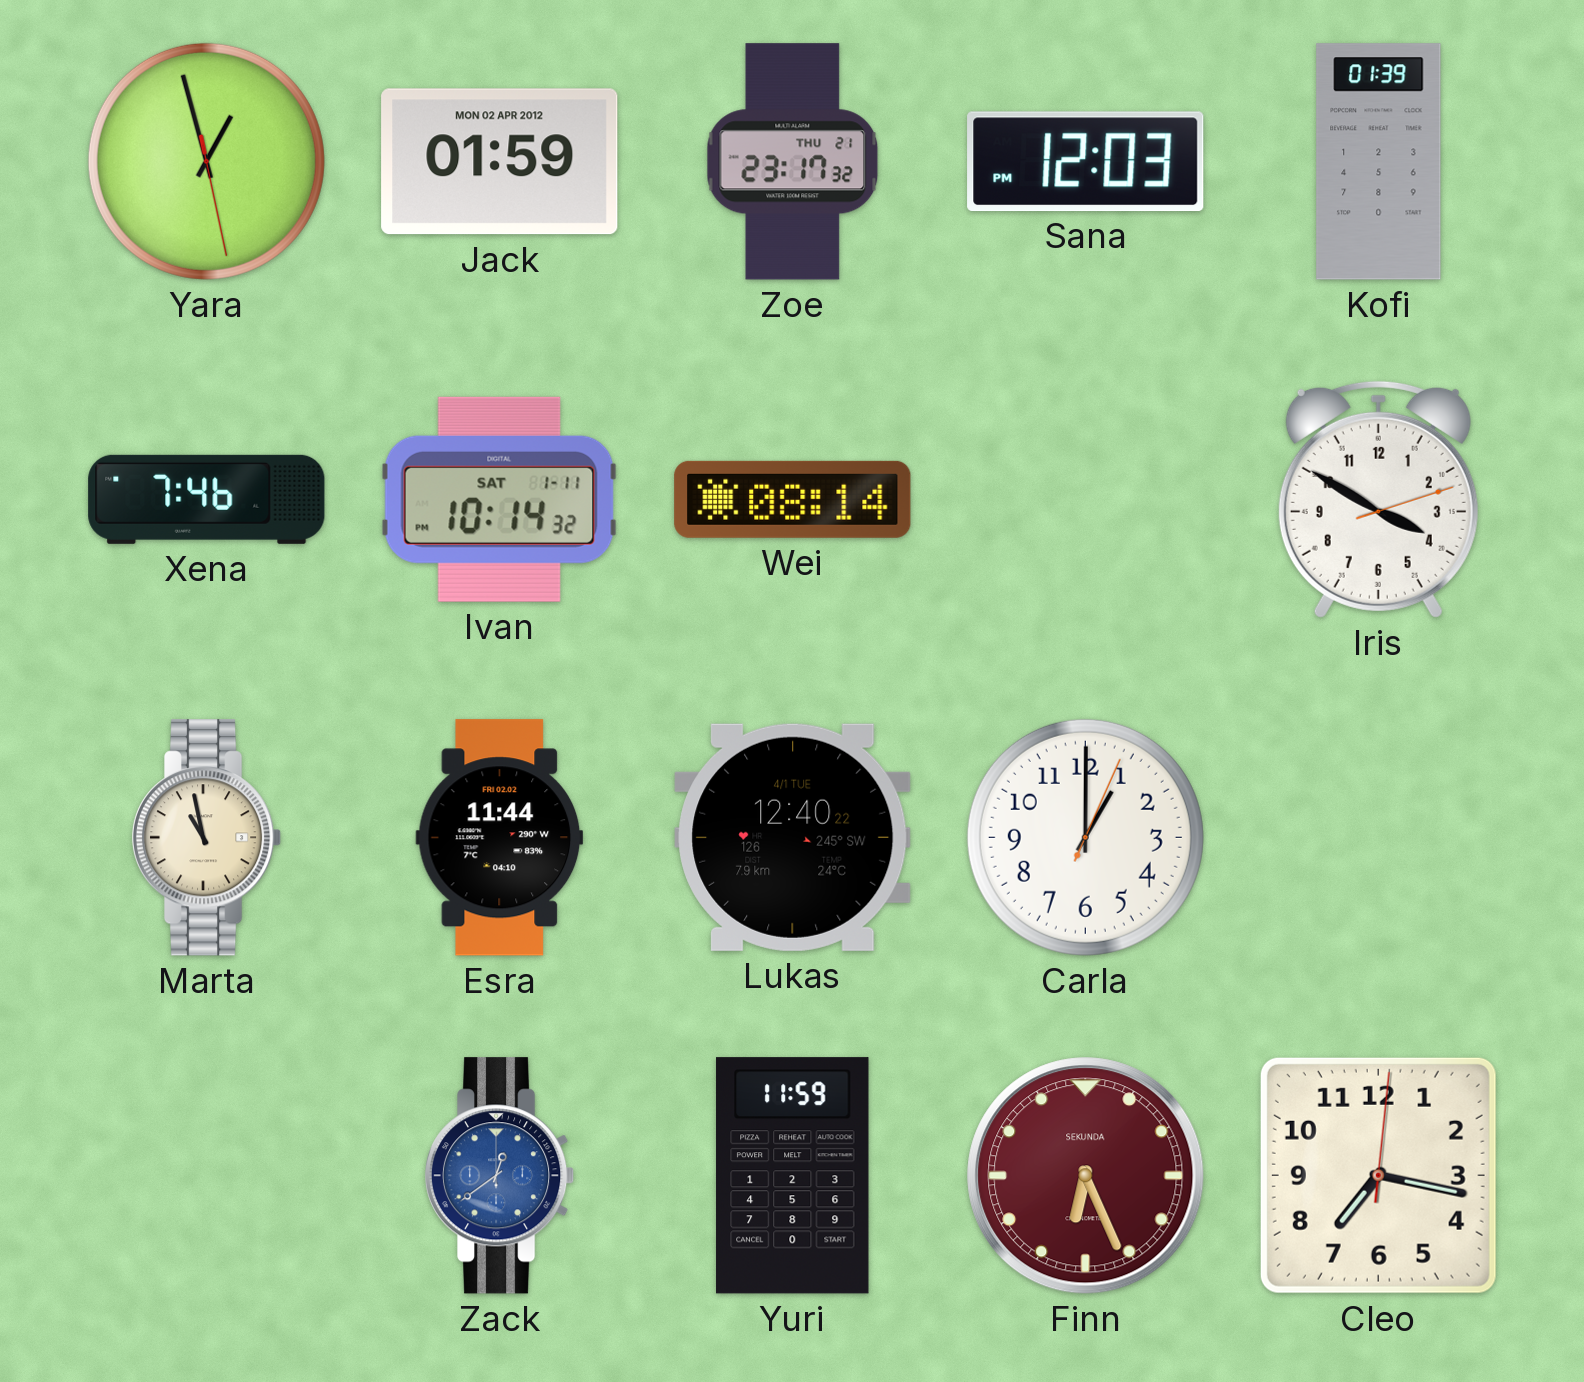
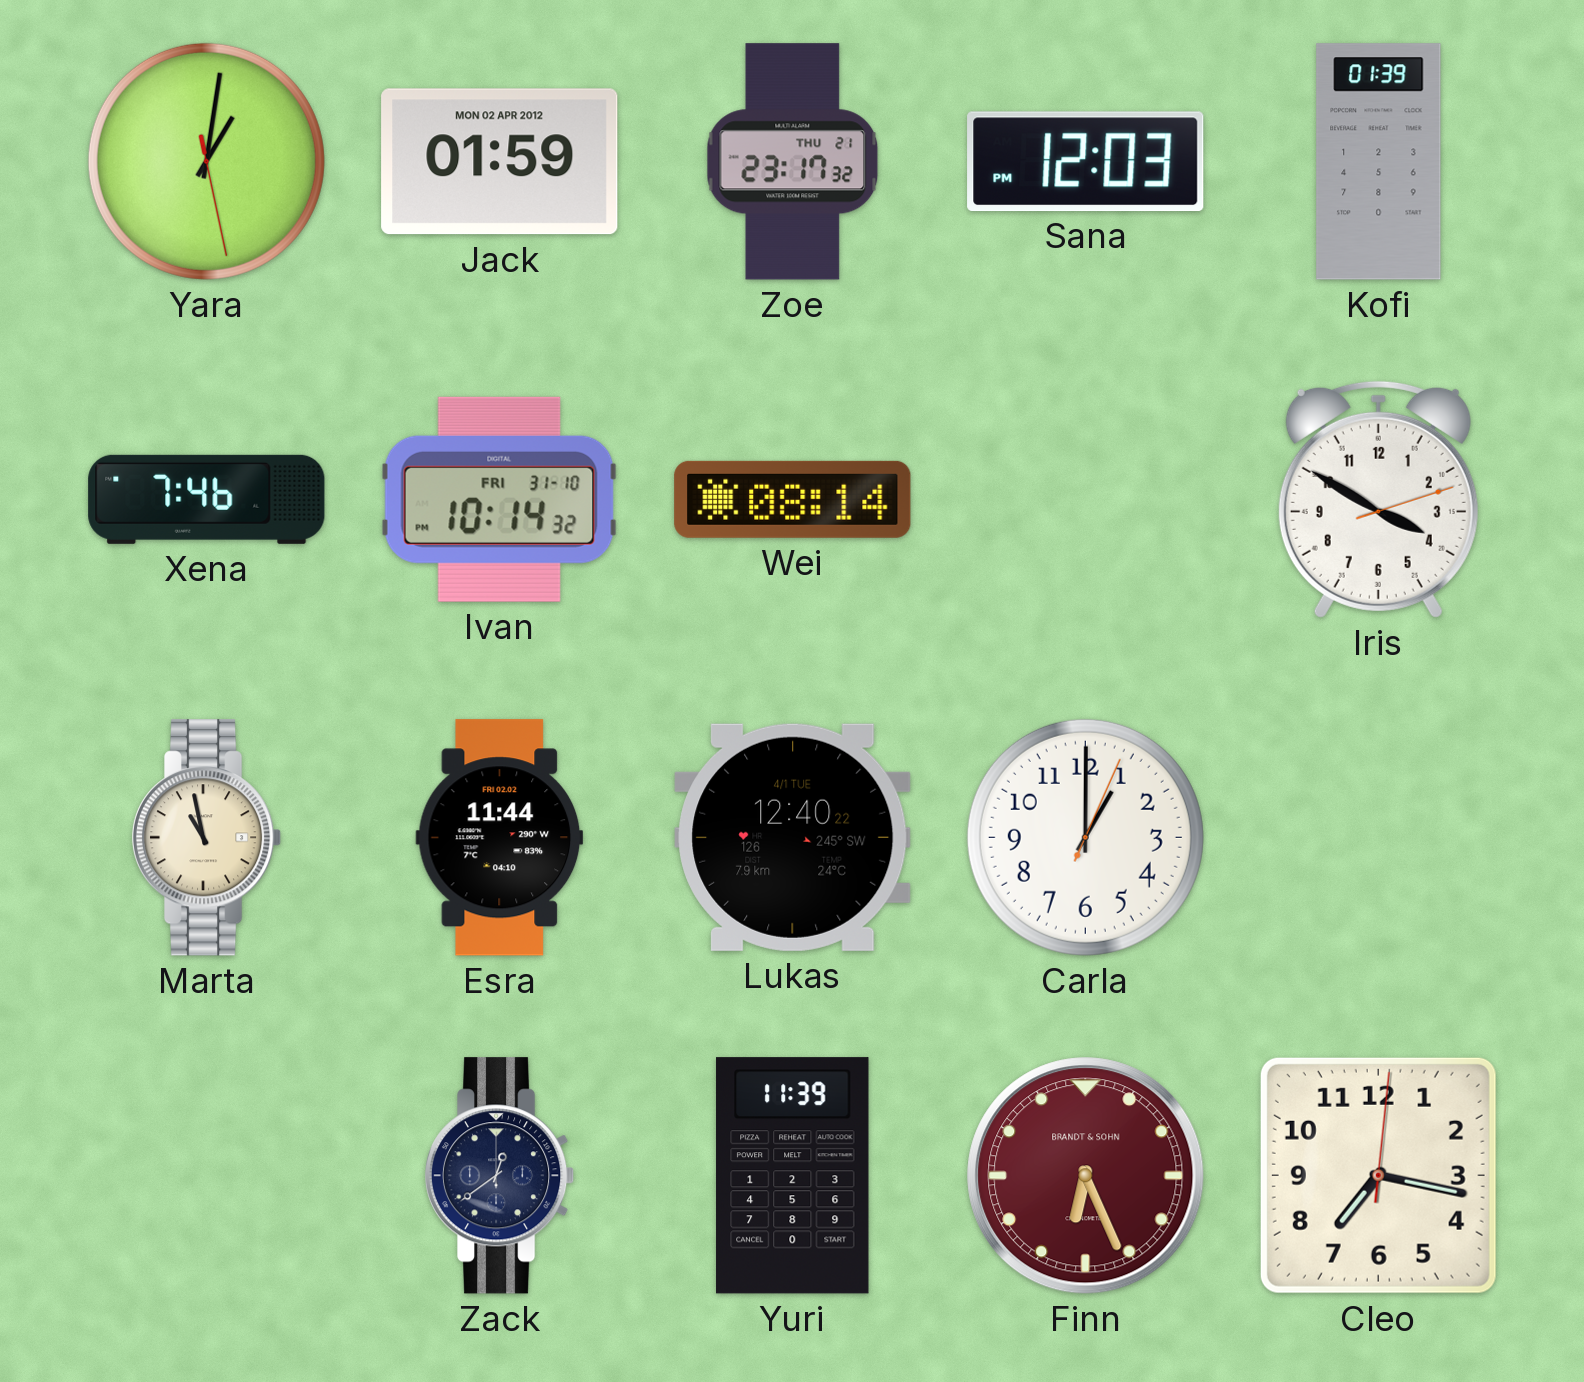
Yara: 12:57 -> 1:01 (206, 161)
Ivan date: SAT 1-11 -> FRI 31-10 (499, 499)
Zack dial: blue -> navy (500, 1176)
Yuri: 11:59 -> 11:39 (793, 1176)
Finn brand: SEKUNDA -> BRANDT & SOHN (1086, 1176)
